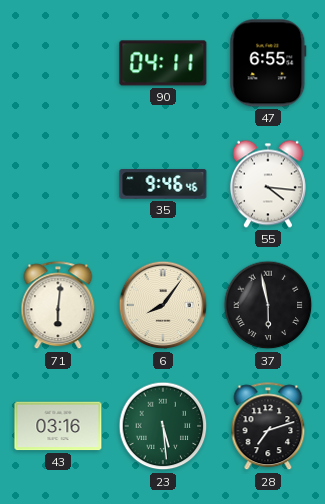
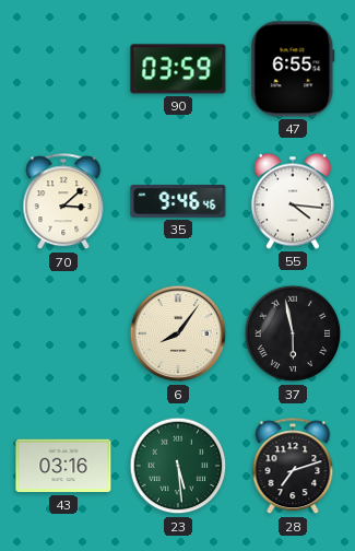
90: 04:11 -> 03:59 (178, 69)
70: none -> 3:08 (63, 202)
71: 6:01 -> none (58, 306)
